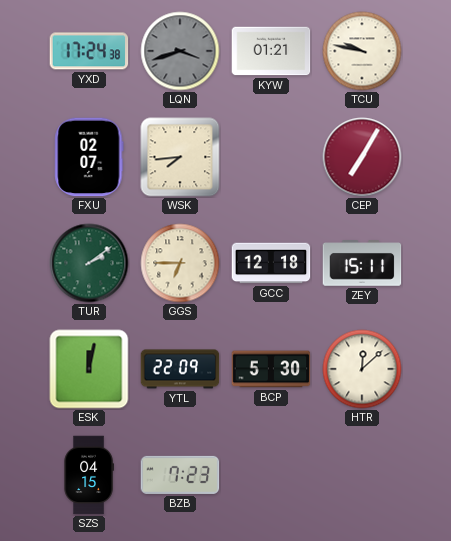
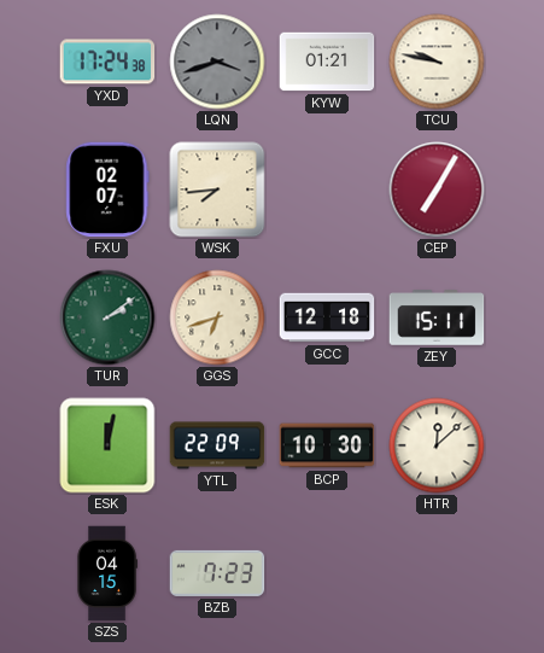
GGS: 6:45 -> 6:42 (217, 317)
BCP: 5:30 -> 10:30 (327, 445)
